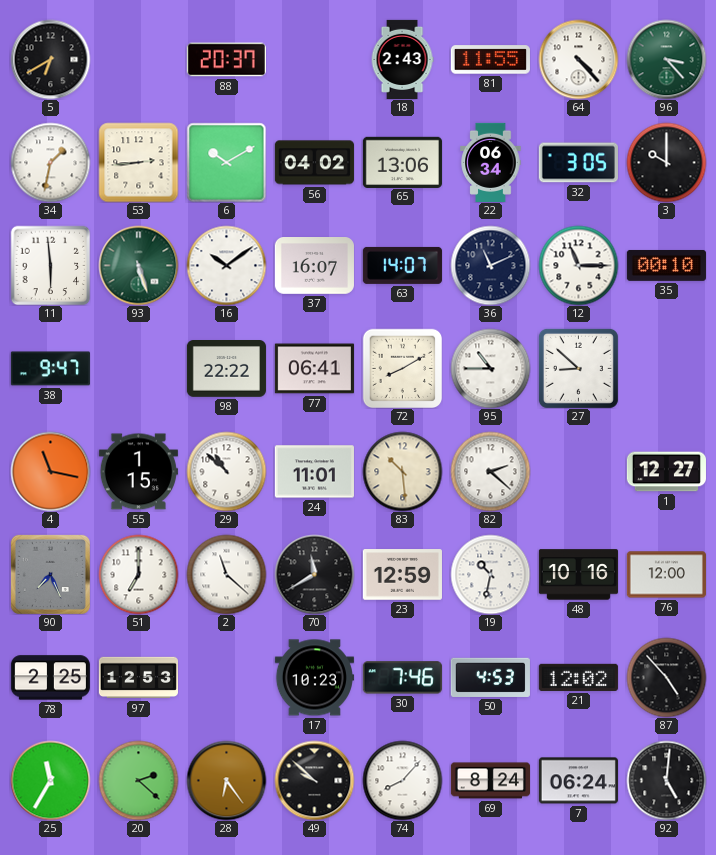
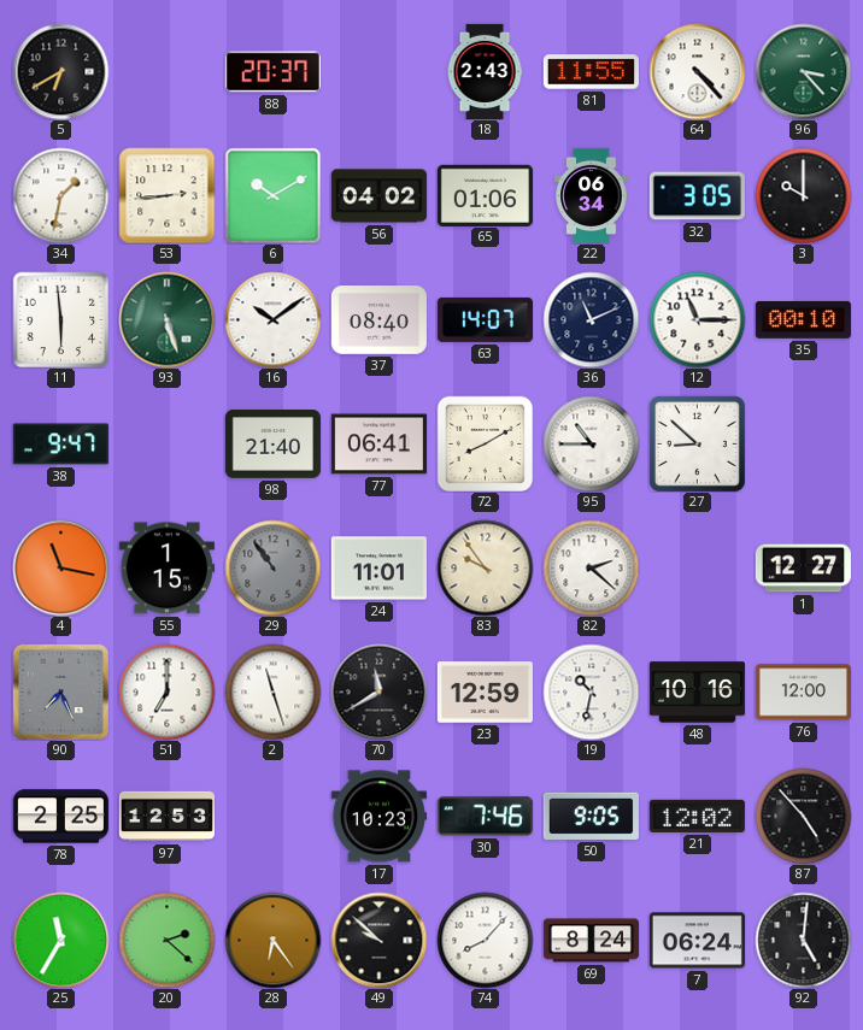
65: 13:06 -> 01:06 (485, 195)
37: 16:07 -> 08:40 (378, 320)
98: 22:22 -> 21:40 (272, 445)
29: 10:52 -> 10:54 (272, 567)
29 dial: white -> grey (272, 567)
83: 10:29 -> 9:54 (485, 567)
2: 11:22 -> 11:27 (272, 691)
50: 4:53 -> 9:05 (591, 816)
